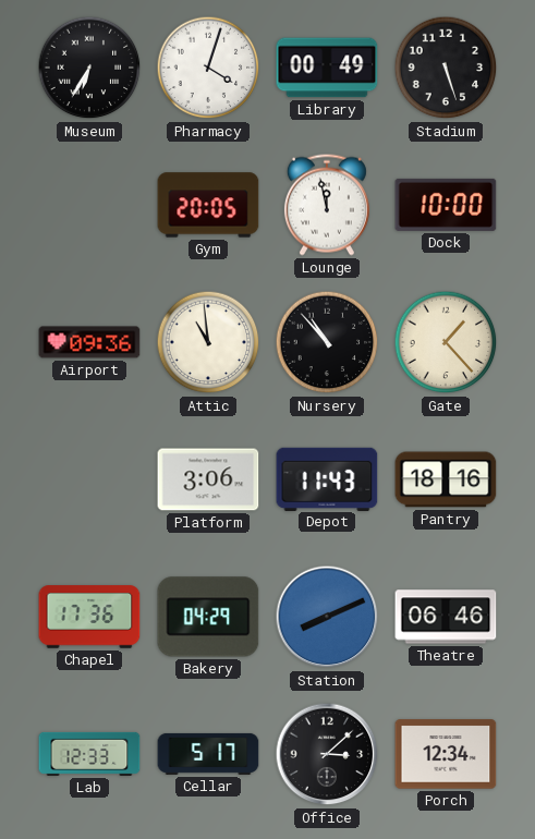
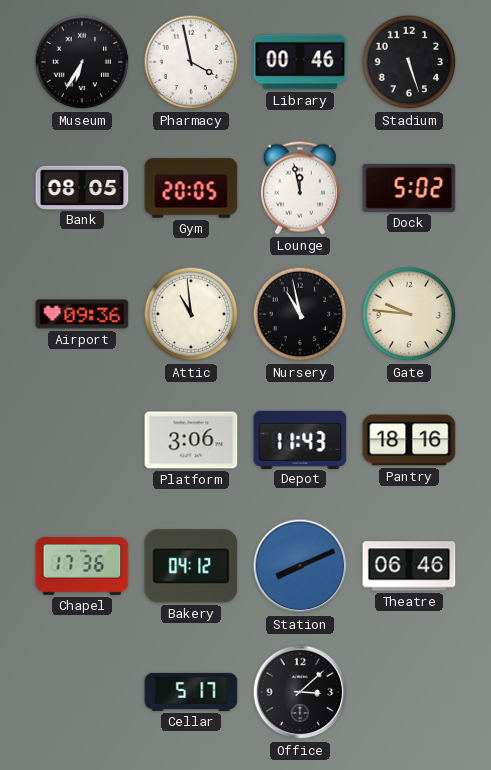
Pharmacy: 4:03 -> 3:58 (191, 62)
Library: 00:49 -> 00:46 (300, 62)
Bank: none -> 08:05 (82, 187)
Dock: 10:00 -> 5:02 (409, 188)
Nursery: 10:53 -> 10:58 (300, 314)
Gate: 1:23 -> 9:46 (409, 314)
Bakery: 04:29 -> 04:12 (191, 566)
Lab: 12:33 -> none (89, 754)
Porch: 12:34 -> none (446, 754)
